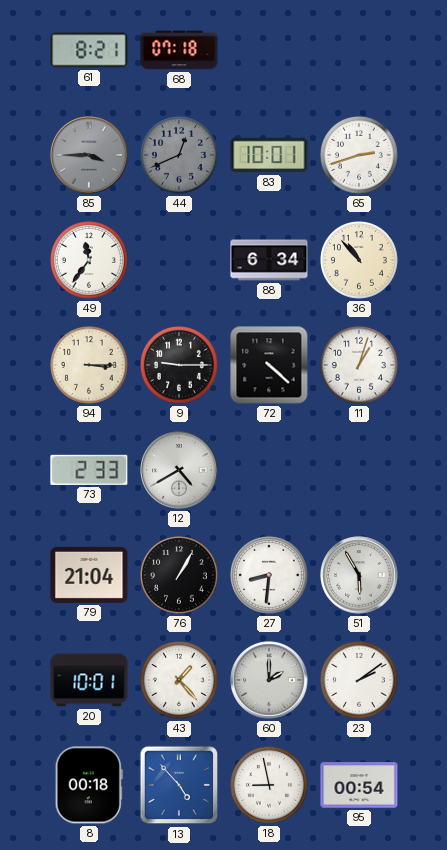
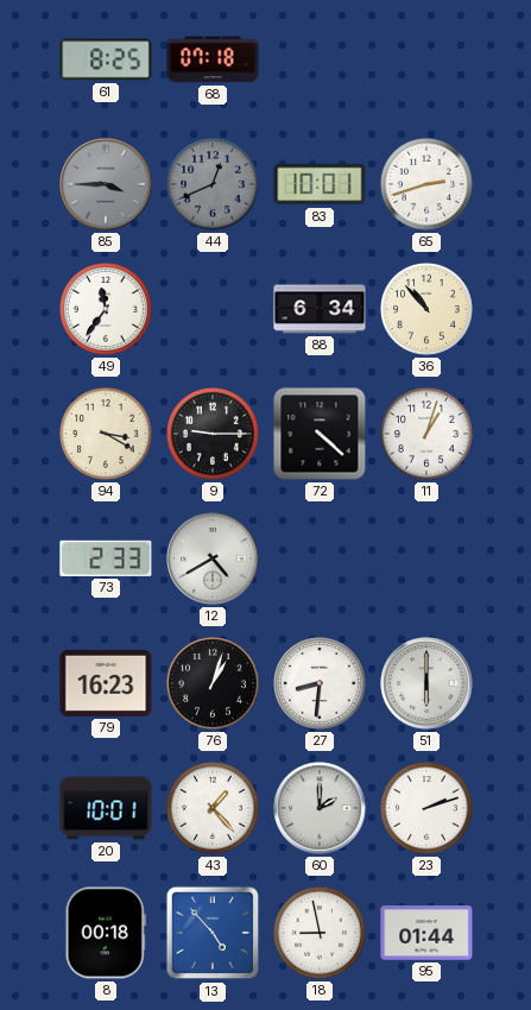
61: 8:21 -> 8:25 (106, 59)
94: 3:15 -> 3:20 (107, 435)
79: 21:04 -> 16:23 (106, 683)
76: 1:05 -> 1:03 (214, 684)
51: 5:55 -> 6:00 (426, 683)
23: 2:09 -> 2:12 (428, 809)
95: 00:54 -> 01:44 (426, 933)
